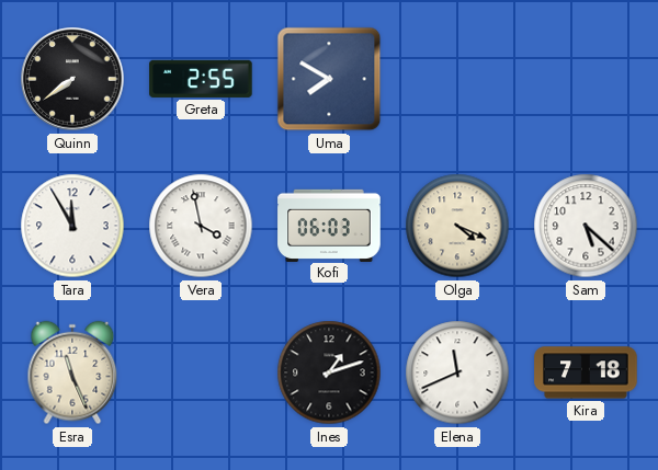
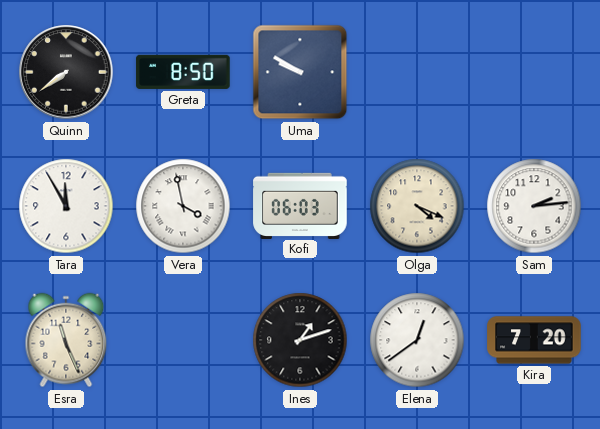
Greta: 2:55 -> 8:50 (183, 72)
Uma: 7:50 -> 9:50 (300, 72)
Sam: 5:22 -> 2:14 (534, 206)
Elena: 11:41 -> 12:39 (417, 340)
Kira: 7:18 -> 7:20 (534, 340)
